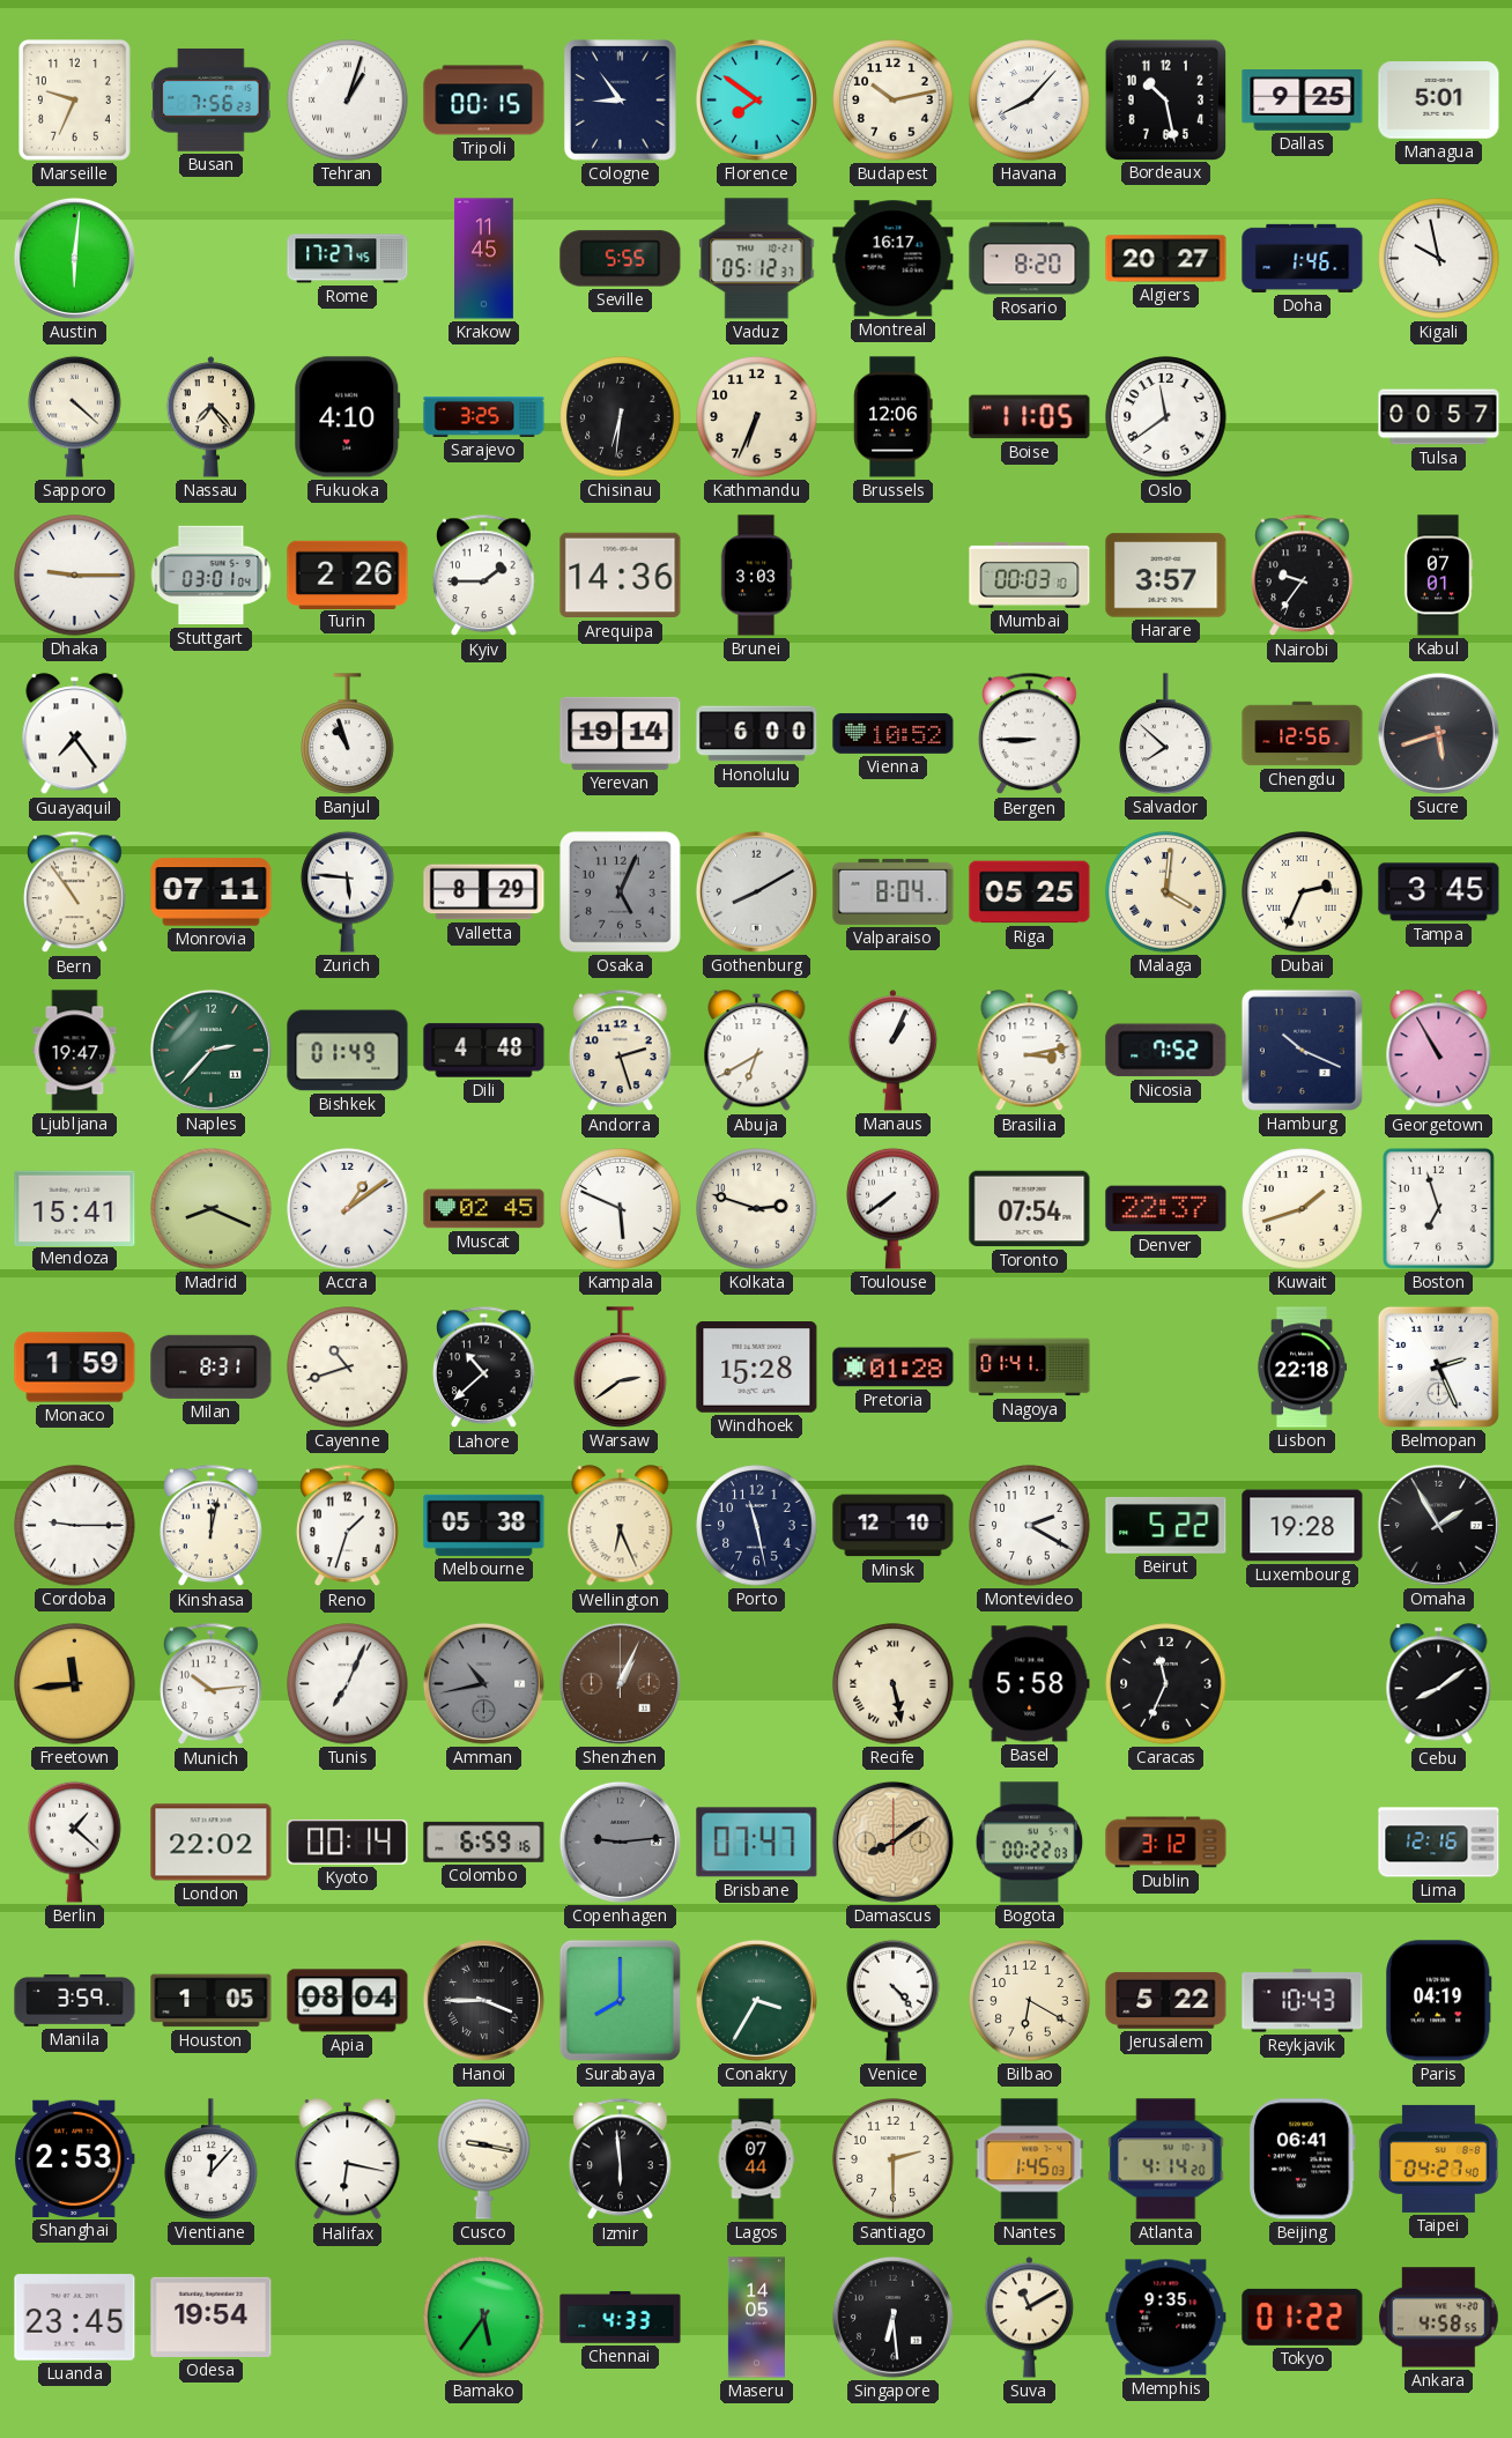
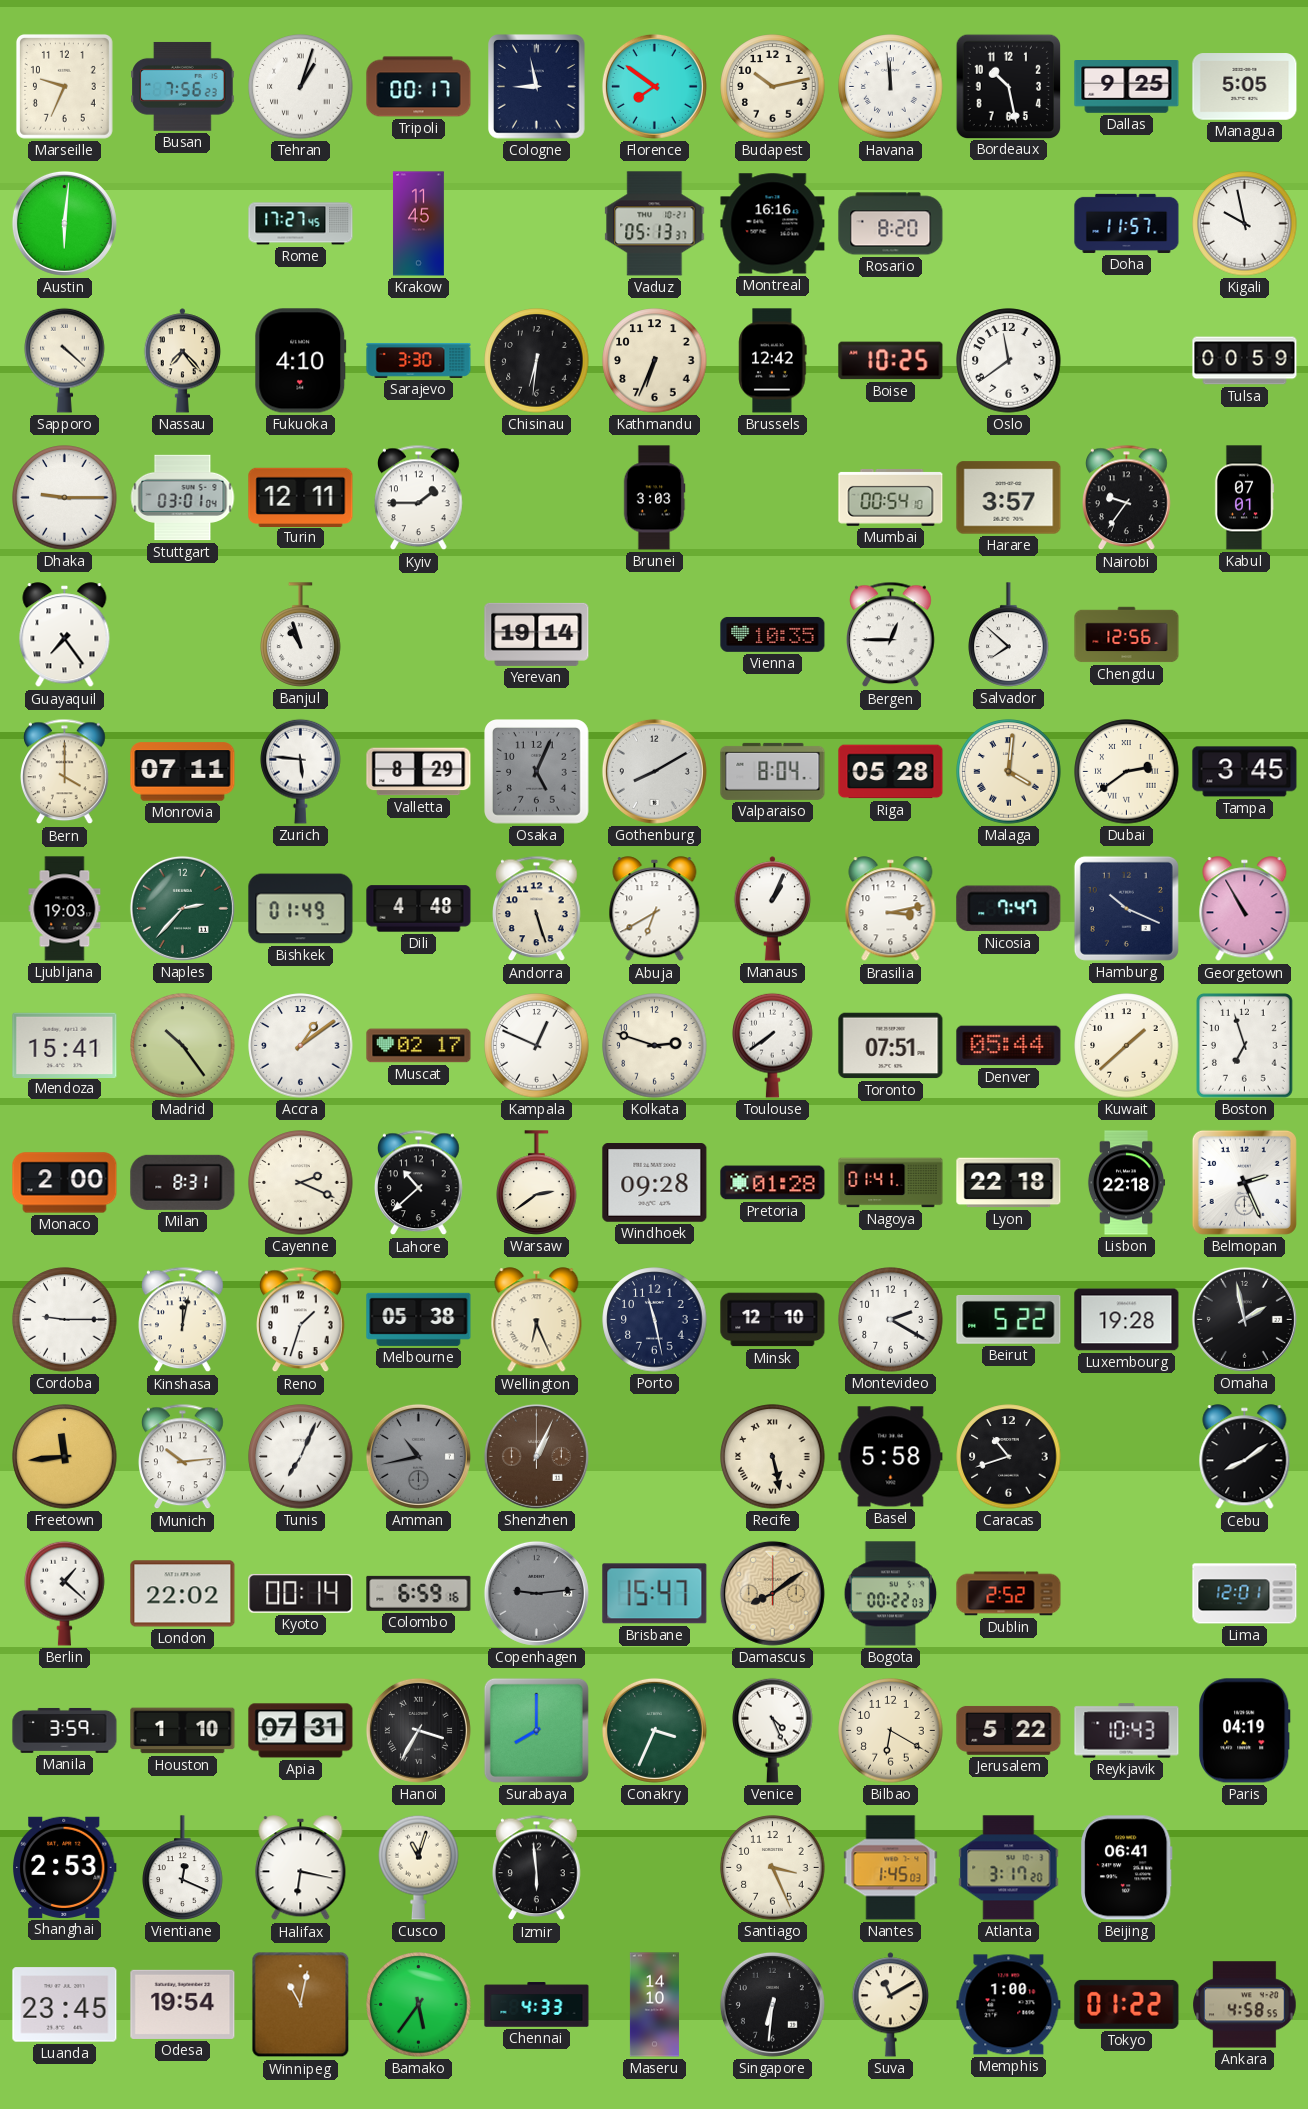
Tripoli: 00:15 -> 00:17 (419, 87)
Cologne: 8:54 -> 8:58 (537, 87)
Havana: 8:07 -> 11:59 (891, 87)
Managua: 5:01 -> 5:05 (1245, 87)
Seville: 5:55 -> none (621, 259)
Vaduz: 05:12 -> 05:13 (655, 224)
Montreal: 16:17 -> 16:16 (773, 224)
Algiers: 20:27 -> none (1166, 259)
Doha: 1:46 -> 11:57 (1127, 223)
Sarajevo: 3:25 -> 3:30 (419, 360)
Brussels: 12:06 -> 12:42 (773, 361)
Boise: 11:05 -> 10:25 (891, 361)
Tulsa: 00:57 -> 00:59 (1245, 361)
Turin: 2:26 -> 12:11 (301, 497)
Arequipa: 14:36 -> none (621, 576)
Mumbai: 00:03 -> 00:54 (891, 497)
Honolulu: 6:00 -> none (757, 734)
Vienna: 10:52 -> 10:35 (773, 634)
Bergen: 8:45 -> 12:45 (891, 635)
Sucre: 5:42 -> none (1438, 733)
Bern: 10:54 -> 4:00 (65, 772)
Riga: 05:25 -> 05:28 (891, 772)
Dubai: 2:34 -> 2:39 (1127, 772)
Ljubljana: 19:47 -> 19:03 (65, 909)
Andorra: 2:27 -> 5:27 (537, 909)
Nicosia: 7:52 -> 7:47 (1009, 909)
Madrid: 8:19 -> 10:24 (183, 1046)
Muscat: 02:45 -> 02:17 (419, 1046)
Kampala: 5:49 -> 12:49 (537, 1046)
Toronto: 07:54 -> 07:51 (891, 1046)
Denver: 22:37 -> 05:44 (1009, 1046)
Kuwait: 1:42 -> 1:38 (1127, 1046)
Monaco: 1:59 -> 2:00 (65, 1183)
Cayenne: 10:42 -> 2:19 (301, 1183)
Windhoek: 15:28 -> 09:28 (655, 1183)
Lyon: none -> 22:18 (1009, 1183)
Omaha: 1:55 -> 1:58 (1244, 1319)
Caracas: 11:34 -> 10:42 (1009, 1457)
Brisbane: 07:47 -> 15:47 (655, 1594)
Dublin: 3:12 -> 2:52 (1009, 1594)
Lima: 12:16 -> 12:01 (1245, 1594)
Houston: 1:05 -> 1:10 (183, 1731)
Apia: 08:04 -> 07:31 (301, 1731)
Hanoi: 3:45 -> 3:35 (418, 1730)
Conakry: 3:35 -> 3:34 (654, 1730)
Venice: 4:23 -> 4:26 (773, 1730)
Vientiane: 12:07 -> 12:19 (183, 1868)
Cusco: 9:17 -> 11:03 (419, 1867)
Lagos: 07:44 -> none (756, 2159)
Santiago: 2:30 -> 3:26 (773, 1868)
Atlanta: 4:14 -> 3:17 (1009, 1868)
Taipei: 04:27 -> none (1438, 2158)
Winnipeg: none -> 11:02 (301, 2005)
Maseru: 14:05 -> 14:10 (654, 2005)
Singapore: 6:29 -> 6:31 (772, 2004)
Memphis: 9:35 -> 1:00 (1009, 2005)
